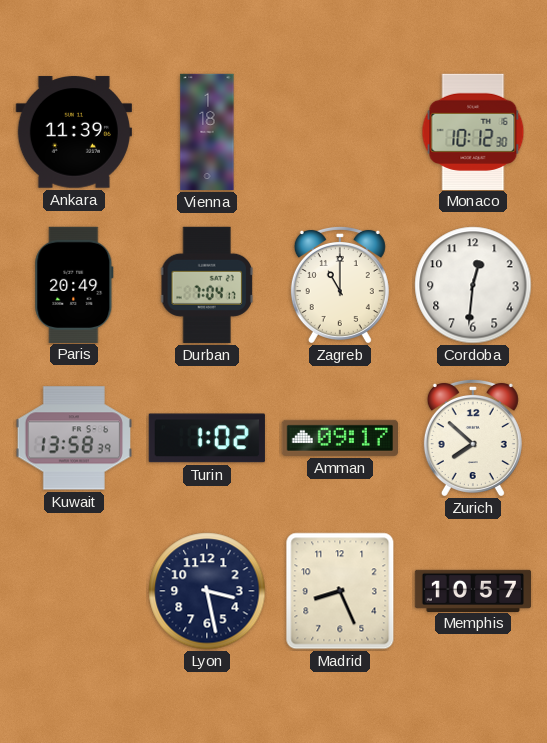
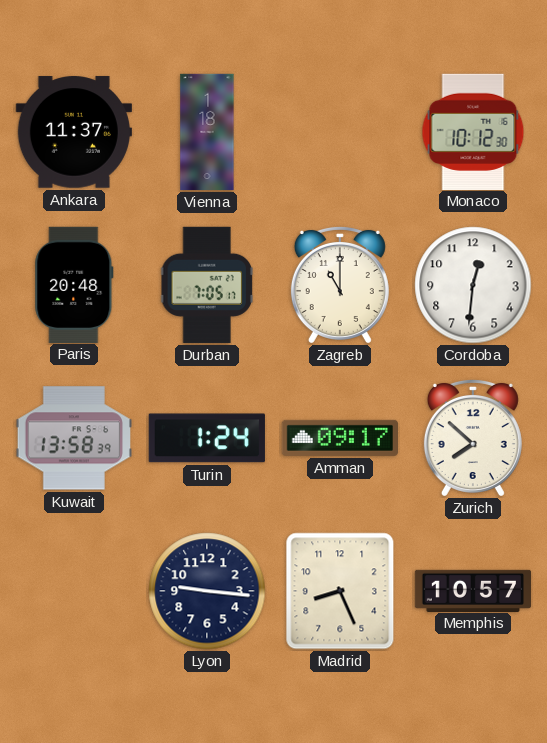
Ankara: 11:39 -> 11:37 (74, 132)
Paris: 20:49 -> 20:48 (74, 284)
Durban: 7:04 -> 7:05 (206, 285)
Turin: 1:02 -> 1:24 (207, 438)
Lyon: 3:28 -> 9:16 (207, 591)
